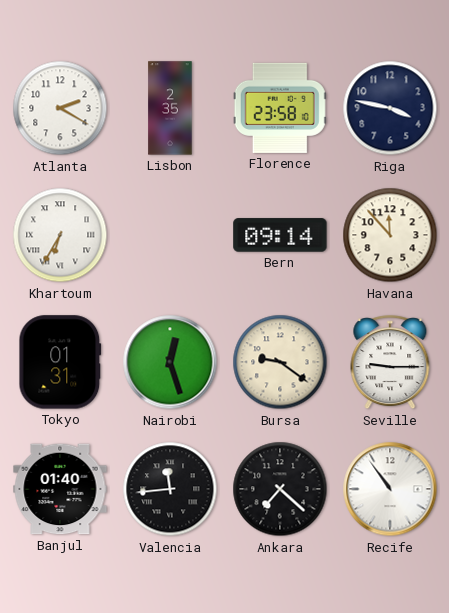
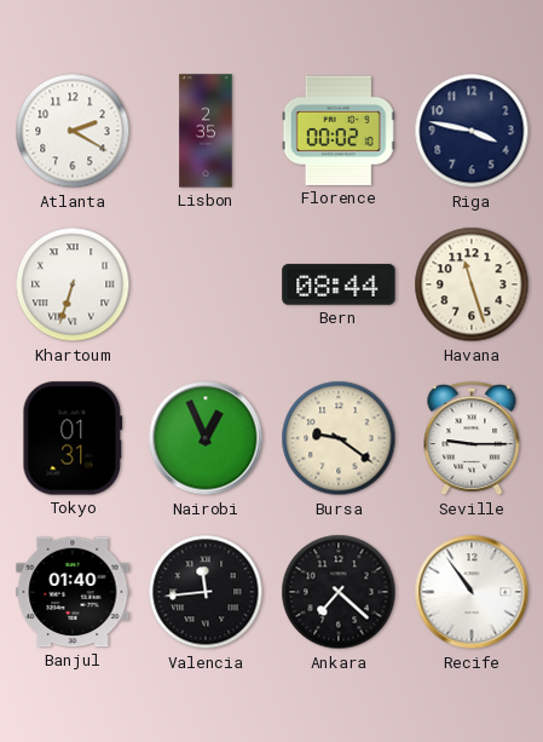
Florence: 23:58 -> 00:02 (339, 131)
Khartoum: 6:35 -> 6:33 (73, 284)
Bern: 09:14 -> 08:44 (339, 284)
Havana: 11:53 -> 11:27 (472, 284)
Nairobi: 12:27 -> 12:56 (206, 438)
